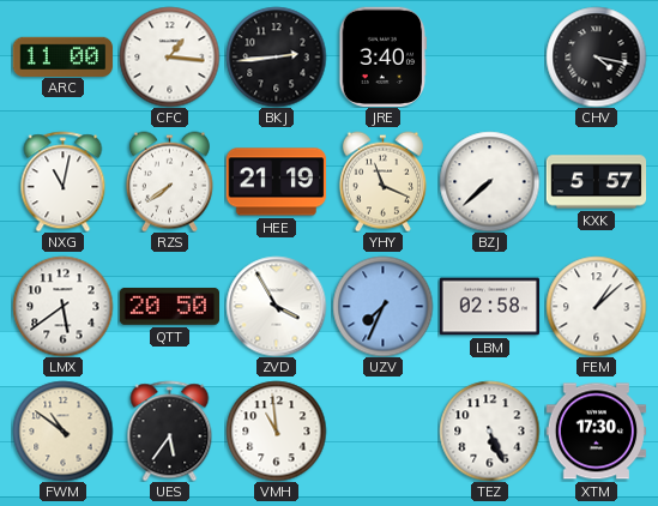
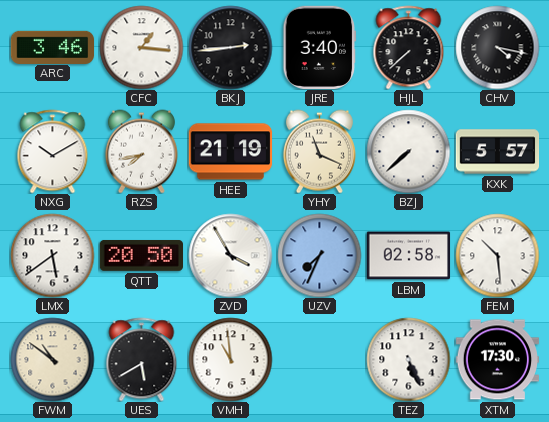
ARC: 11:00 -> 3:46 (52, 47)
HJL: none -> 7:38 (409, 47)
NXG: 11:02 -> 10:10 (53, 151)
RZS: 7:39 -> 7:43 (141, 151)
FEM: 1:08 -> 10:29 (497, 255)
UES: 5:36 -> 5:40 (142, 359)
